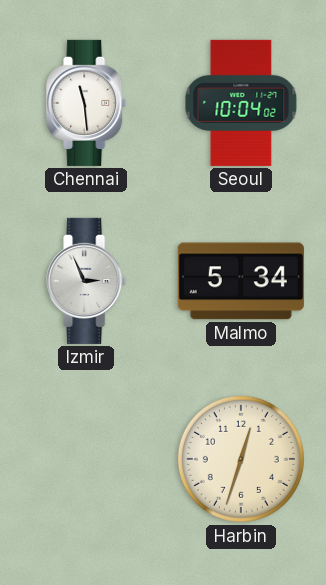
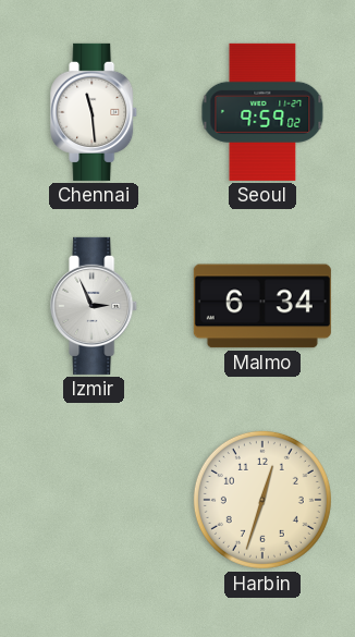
Seoul: 10:04 -> 9:59 (262, 112)
Malmo: 5:34 -> 6:34 (262, 306)
